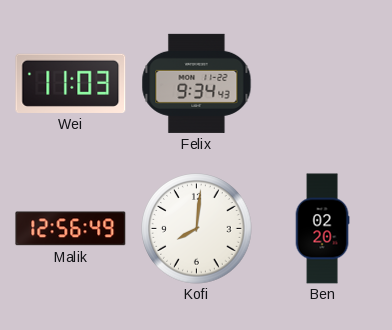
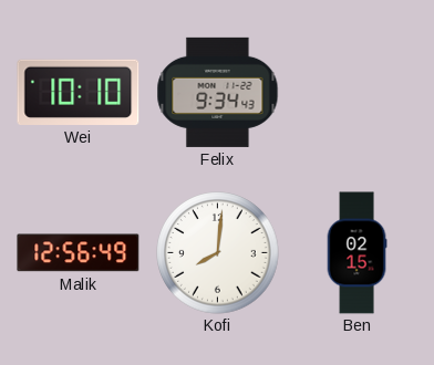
Wei: 11:03 -> 10:10 (79, 92)
Ben: 02:20 -> 02:15 (356, 253)
